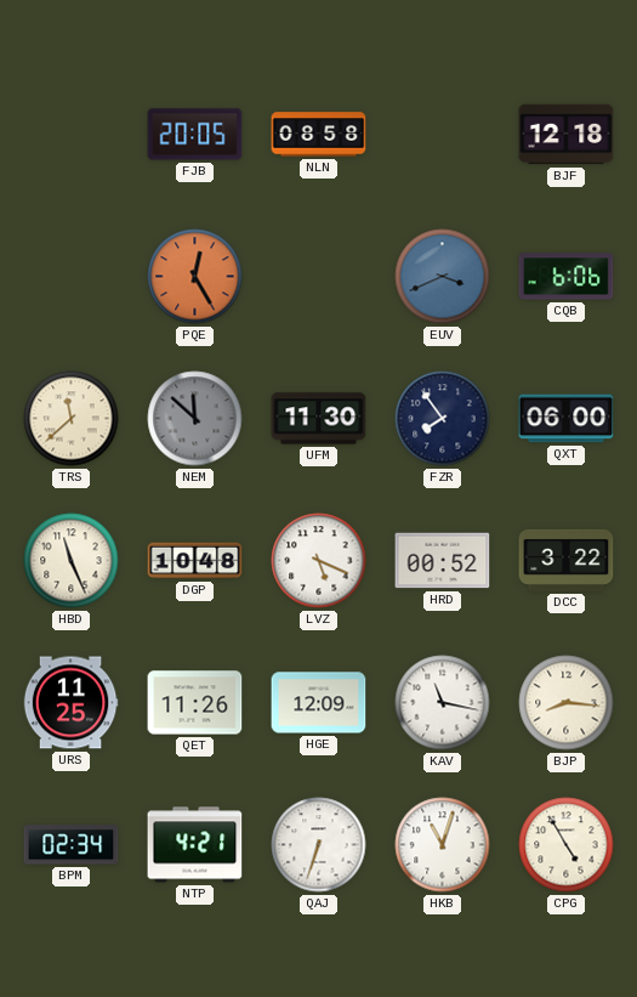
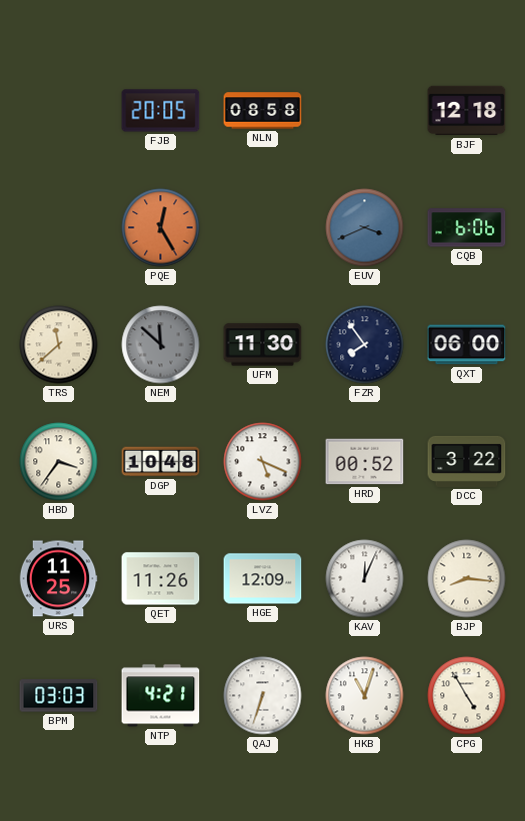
HBD: 11:26 -> 3:36 (59, 462)
KAV: 11:17 -> 12:04 (365, 579)
BPM: 02:34 -> 03:03 (59, 696)
